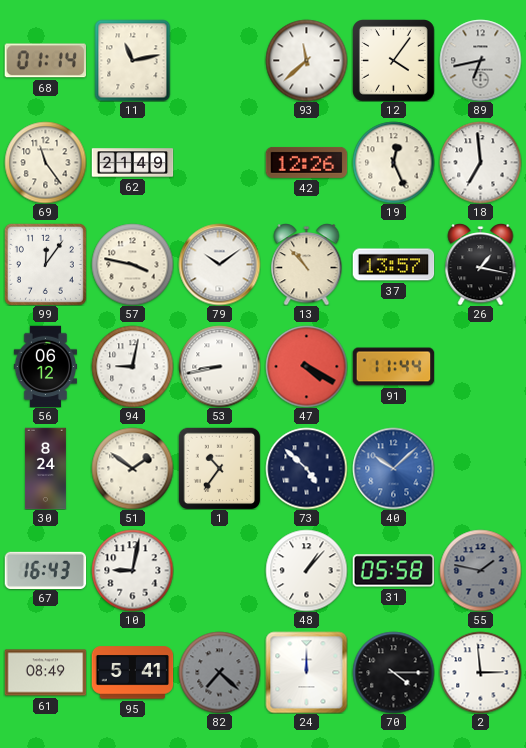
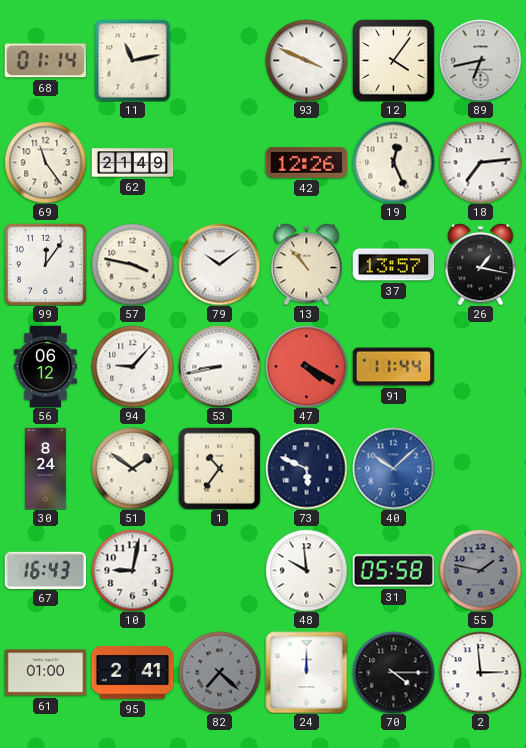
93: 11:38 -> 3:49 (306, 60)
18: 6:59 -> 7:14 (480, 162)
94: 9:02 -> 9:07 (132, 366)
73: 4:52 -> 5:49 (306, 468)
48: 1:07 -> 9:59 (306, 570)
61: 08:49 -> 01:00 (45, 673)
95: 5:41 -> 2:41 (132, 673)
